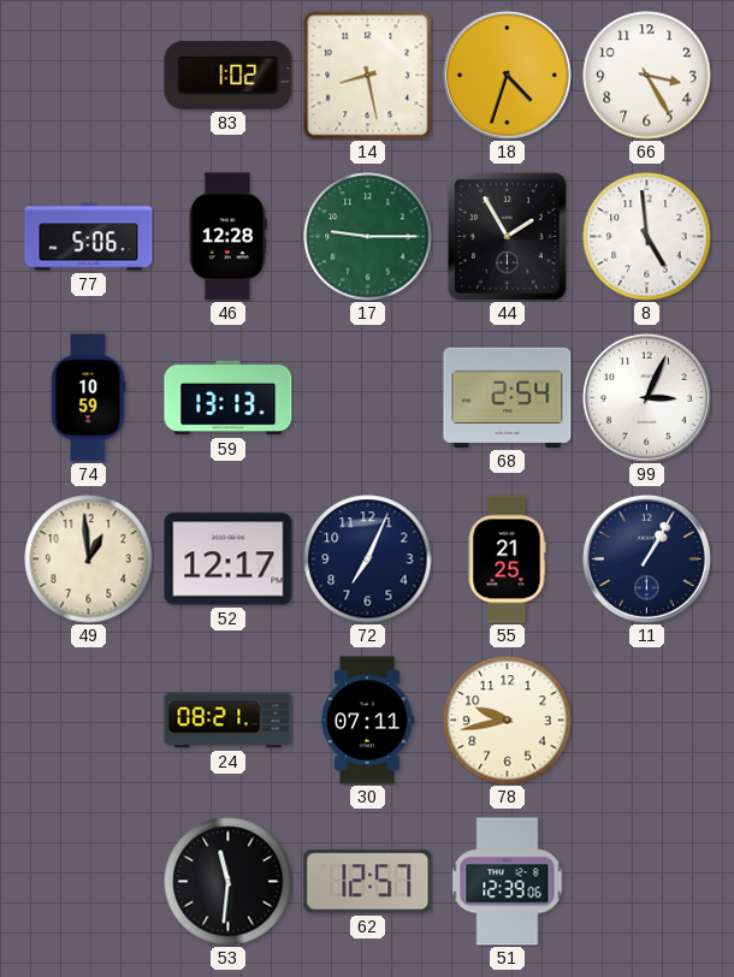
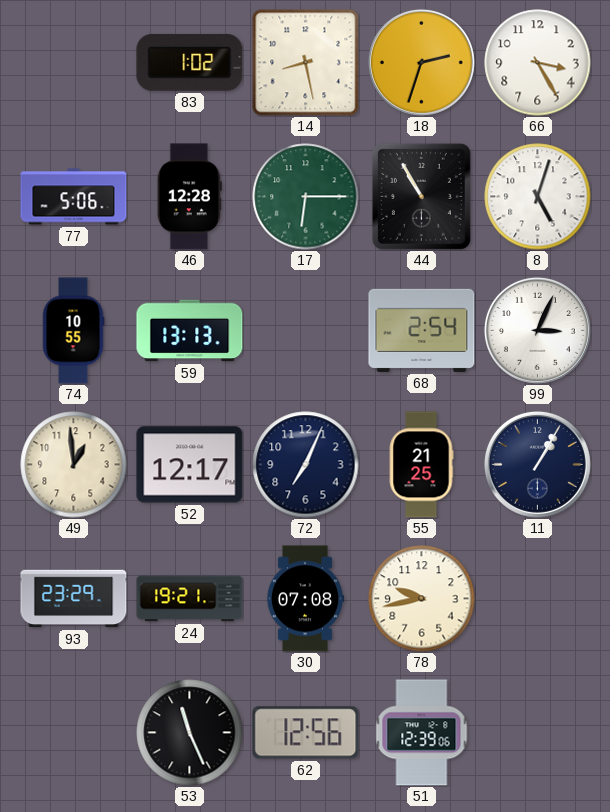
18: 4:33 -> 2:33 (421, 62)
17: 9:15 -> 6:15 (306, 197)
44: 1:55 -> 10:55 (421, 196)
8: 4:59 -> 5:03 (538, 197)
74: 10:59 -> 10:55 (73, 331)
93: none -> 23:29 (74, 599)
24: 08:21 -> 19:21 (190, 599)
30: 07:11 -> 07:08 (305, 599)
53: 11:31 -> 11:26 (190, 733)
62: 12:57 -> 12:56 (306, 733)
